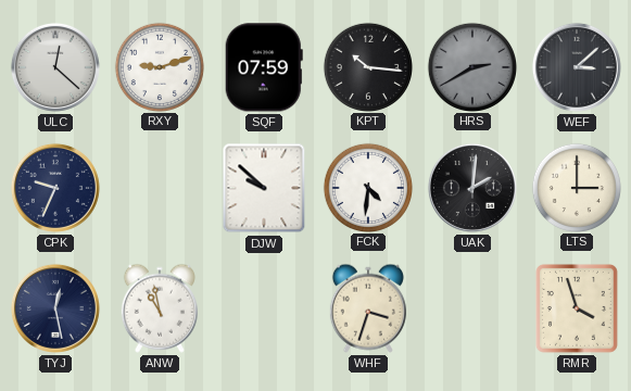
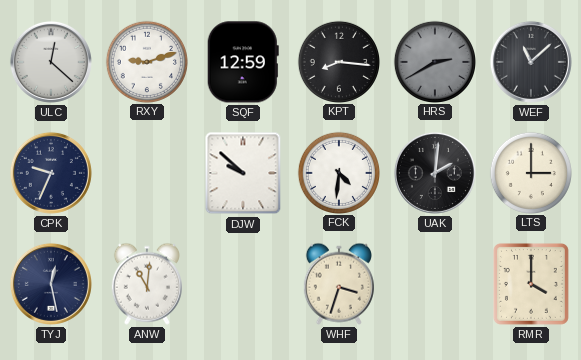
SQF: 07:59 -> 12:59 (243, 62)
KPT: 10:16 -> 8:16 (338, 61)
WEF: 3:08 -> 11:08 (531, 62)
ANW: 10:58 -> 11:01 (147, 284)
RMR: 3:57 -> 4:00 (531, 284)
